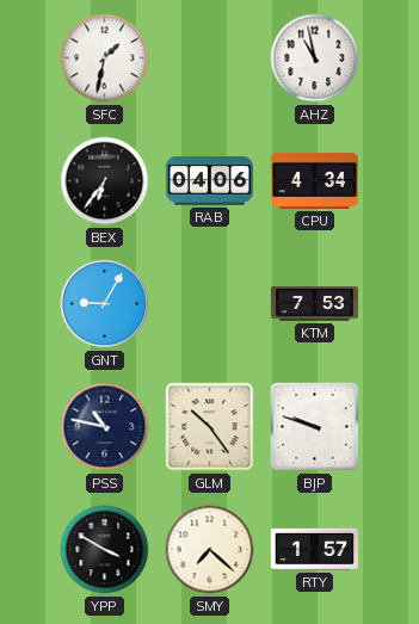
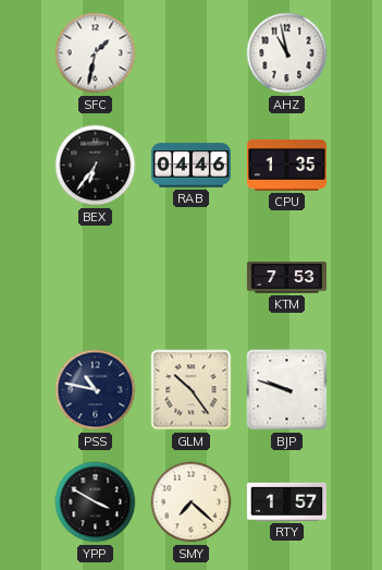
RAB: 04:06 -> 04:46 (190, 166)
CPU: 4:34 -> 1:35 (286, 165)
GNT: 9:05 -> none (105, 304)
